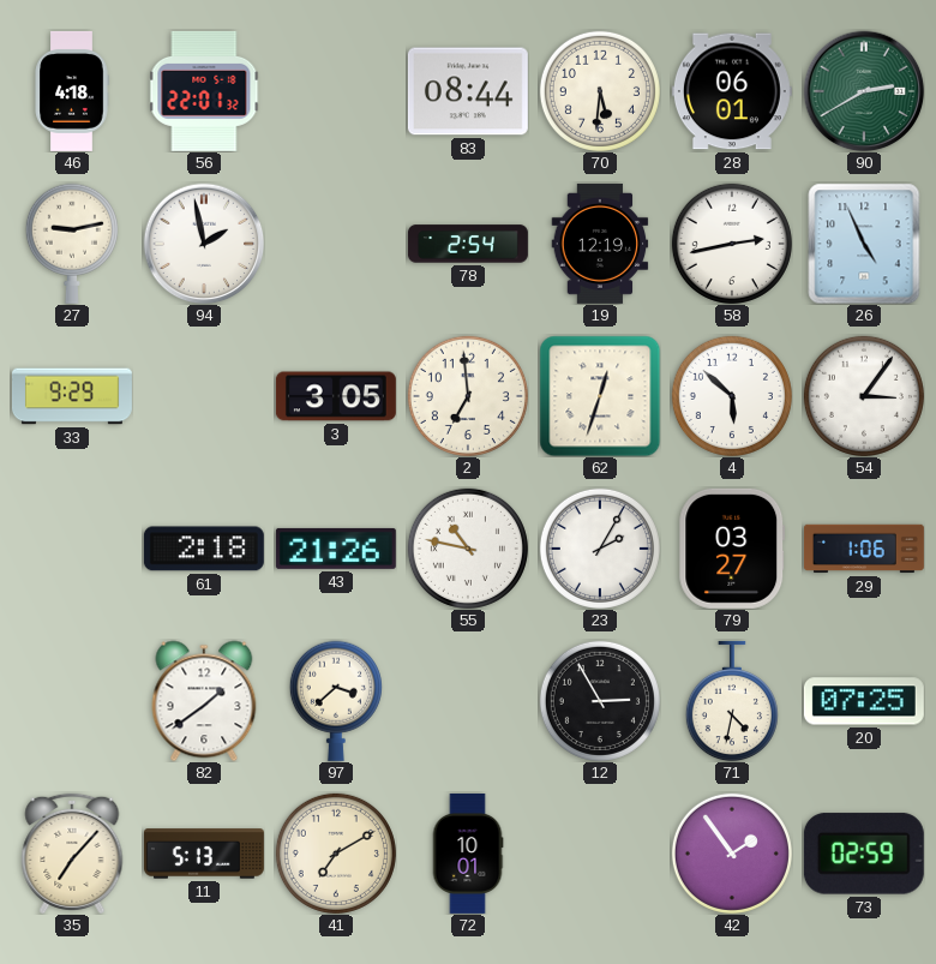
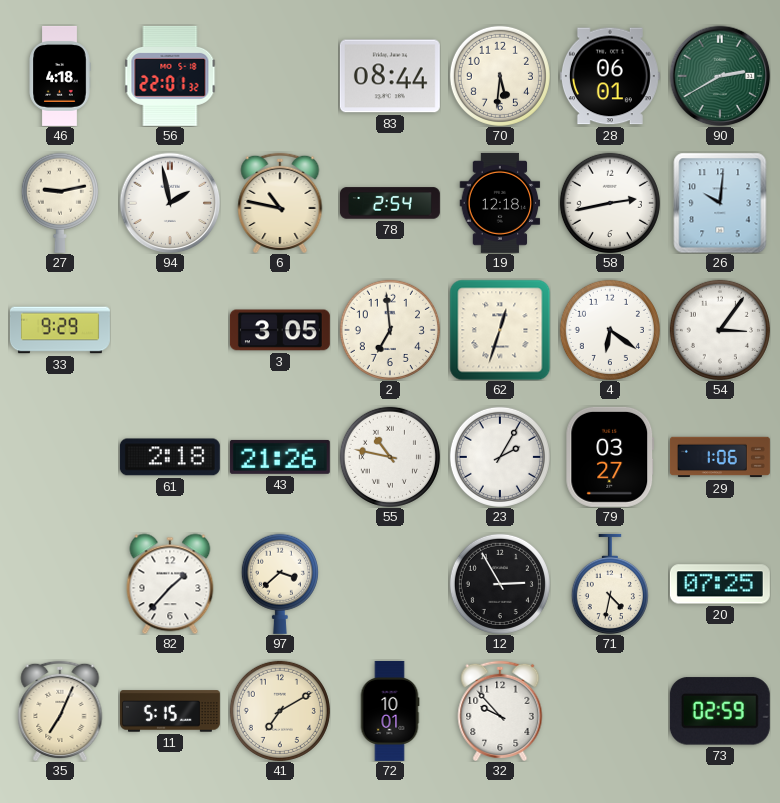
6: none -> 10:47 (280, 202)
19: 12:19 -> 12:18 (500, 203)
26: 4:56 -> 10:01 (720, 203)
4: 5:52 -> 6:21 (610, 330)
82: 1:39 -> 1:37 (170, 584)
35: 7:07 -> 7:04 (60, 710)
11: 5:13 -> 5:15 (170, 711)
32: none -> 9:53 (500, 710)
42: 1:54 -> none (732, 854)
